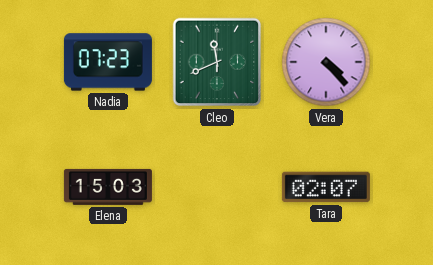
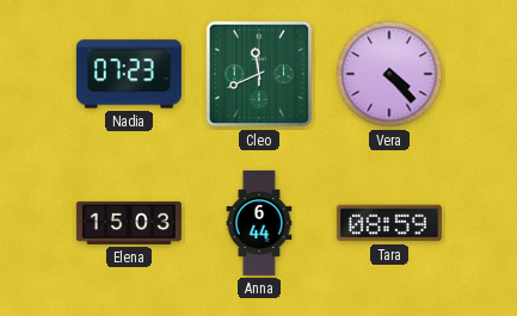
Anna: none -> 6:44 (259, 223)
Tara: 02:07 -> 08:59 (389, 223)
